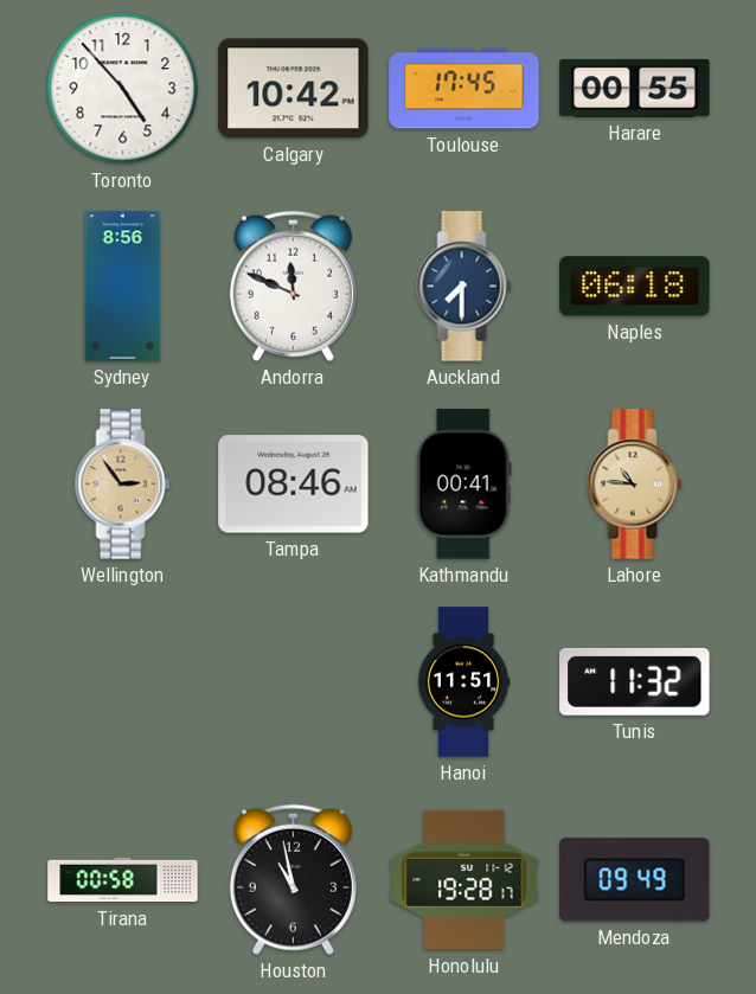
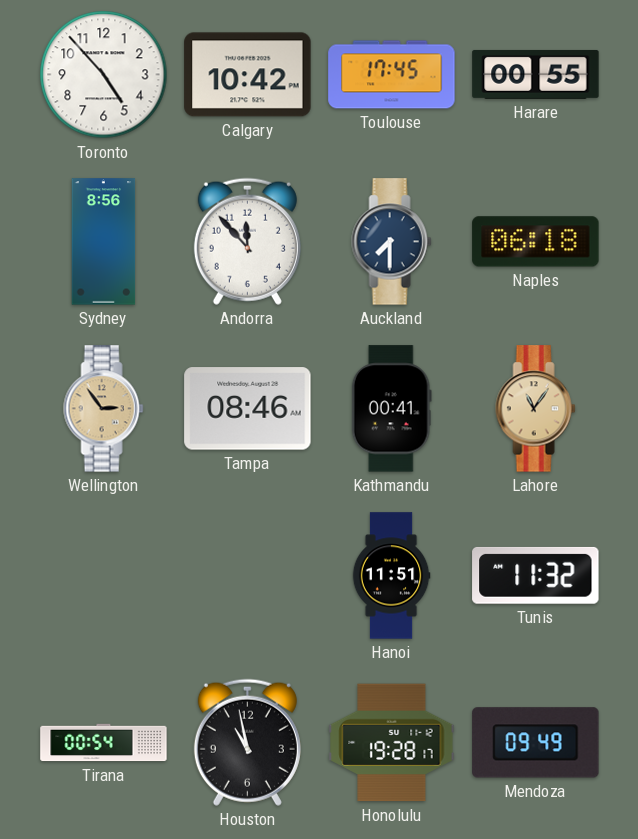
Andorra: 11:49 -> 11:53 (247, 241)
Lahore: 10:46 -> 11:06 (536, 409)
Tirana: 00:58 -> 00:54 (104, 743)
